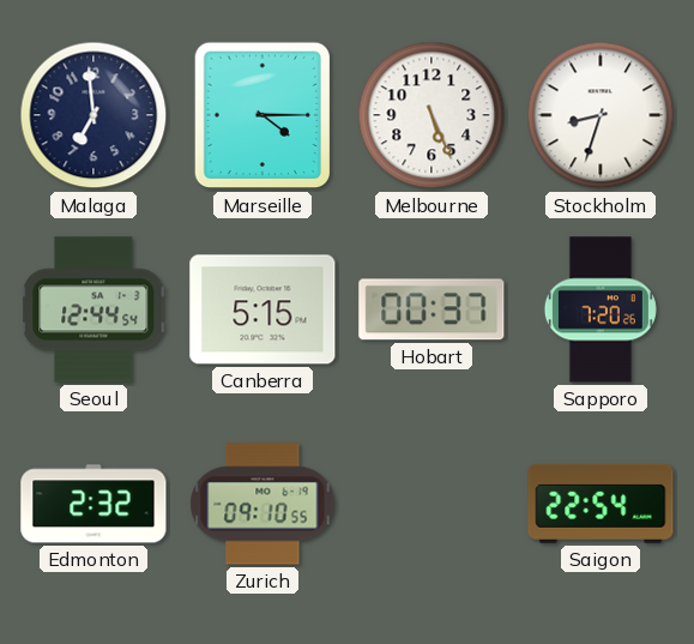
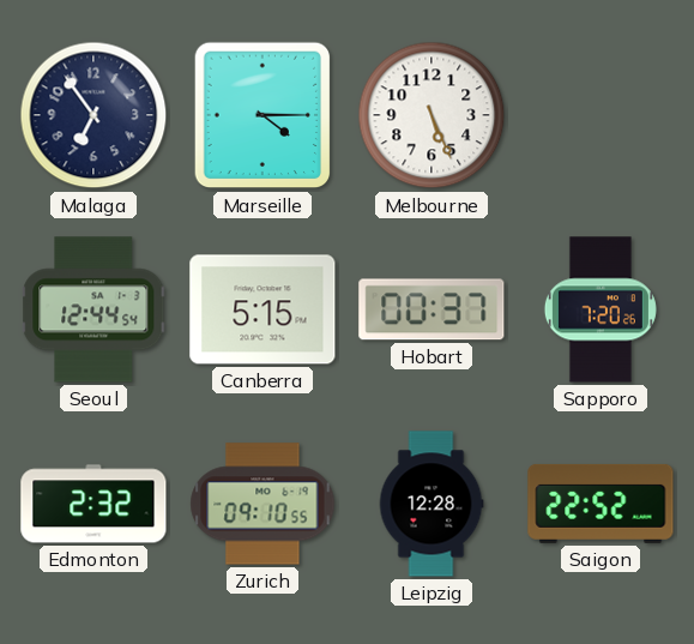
Malaga: 6:59 -> 6:54 (93, 115)
Stockholm: 8:33 -> none (601, 115)
Leipzig: none -> 12:28 (432, 504)
Saigon: 22:54 -> 22:52 (601, 504)
